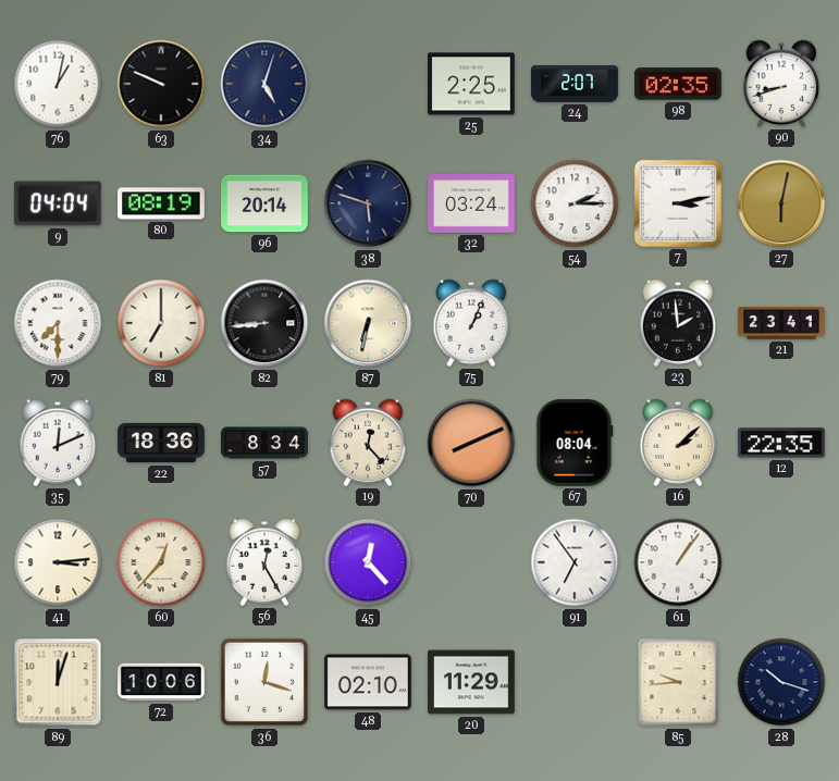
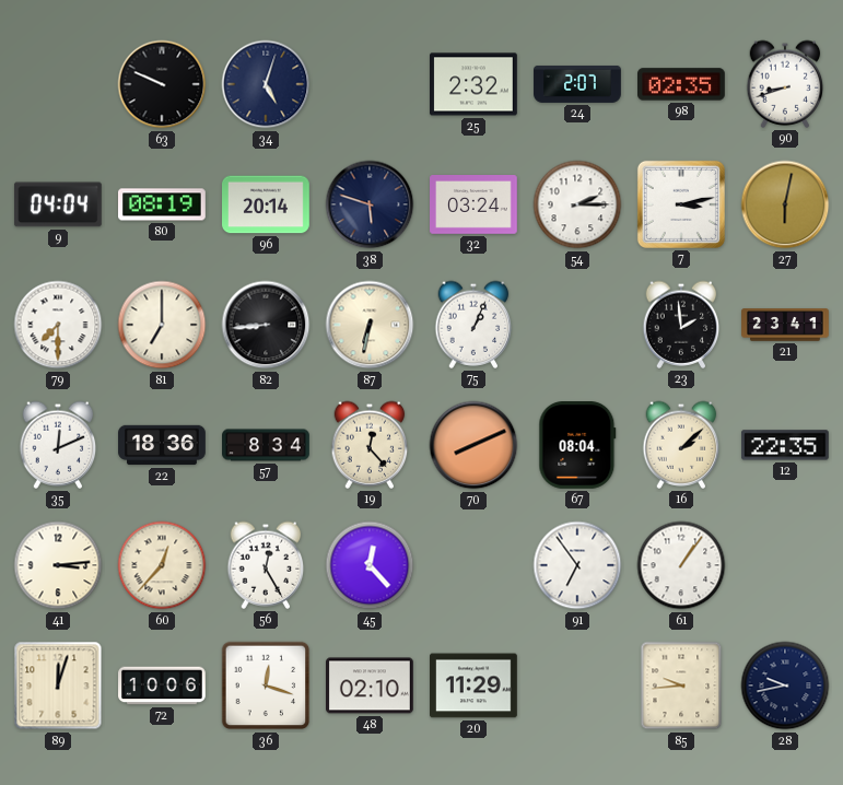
76: 1:02 -> none (58, 84)
25: 2:25 -> 2:32 (475, 84)
28: 10:18 -> 9:43 (785, 686)
